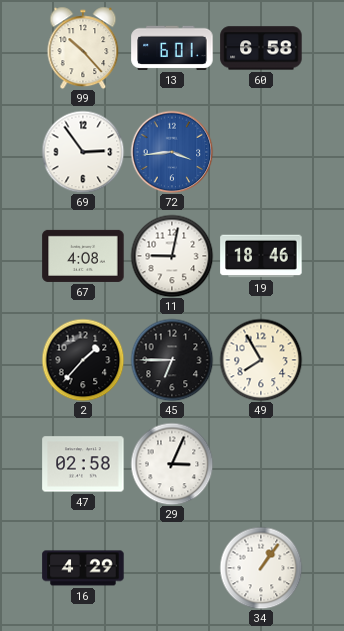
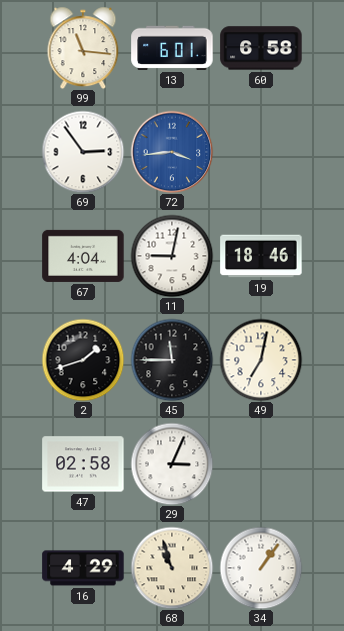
99: 10:23 -> 11:16 (83, 48)
67: 4:08 -> 4:04 (83, 256)
2: 1:37 -> 1:42 (83, 360)
45: 6:45 -> 11:45 (172, 360)
49: 7:55 -> 7:02 (261, 360)
68: none -> 10:57 (172, 568)
